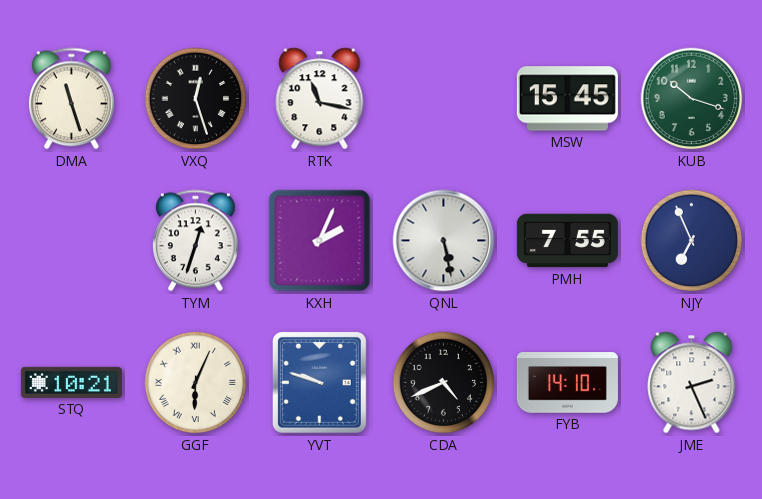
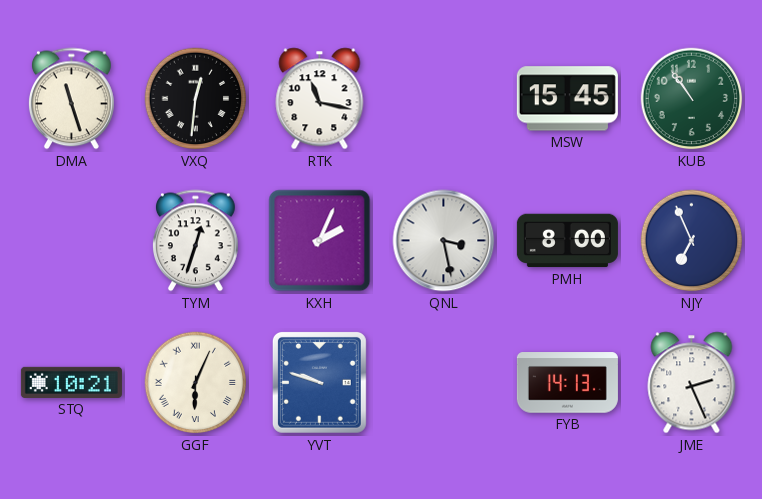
VXQ: 12:27 -> 12:31 (196, 99)
KUB: 10:18 -> 10:54 (692, 99)
QNL: 5:28 -> 3:28 (444, 241)
PMH: 7:55 -> 8:00 (567, 241)
CDA: 4:41 -> none (444, 383)
FYB: 14:10 -> 14:13 (567, 383)
